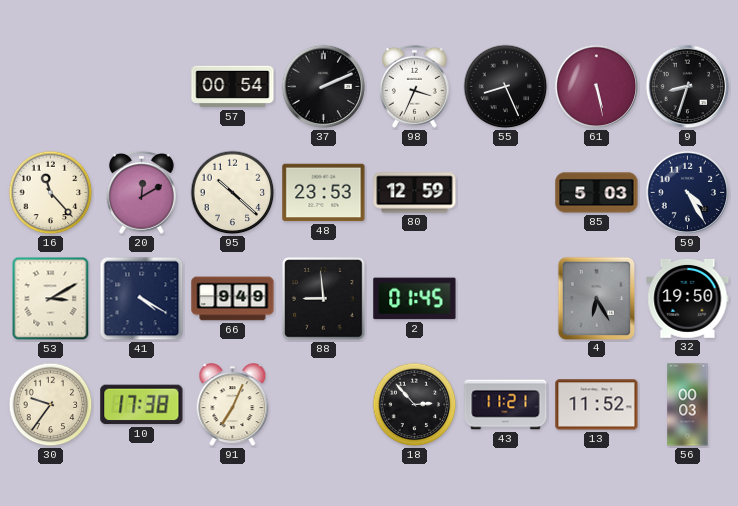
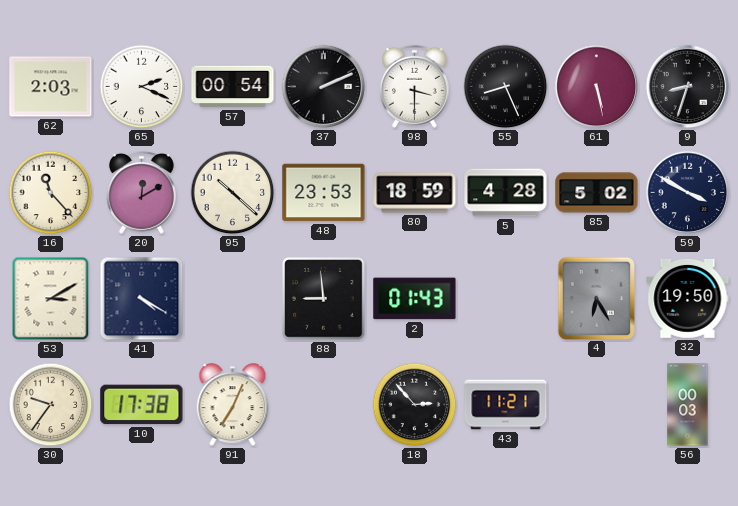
62: none -> 2:03 (51, 87)
65: none -> 2:19 (142, 87)
98: 3:34 -> 3:30 (414, 86)
80: 12:59 -> 18:59 (415, 193)
5: none -> 4:28 (506, 193)
85: 5:03 -> 5:02 (597, 193)
59: 4:25 -> 3:50 (688, 193)
66: 9:49 -> none (233, 299)
2: 01:45 -> 01:43 (415, 299)
13: 11:52 -> none (597, 405)
